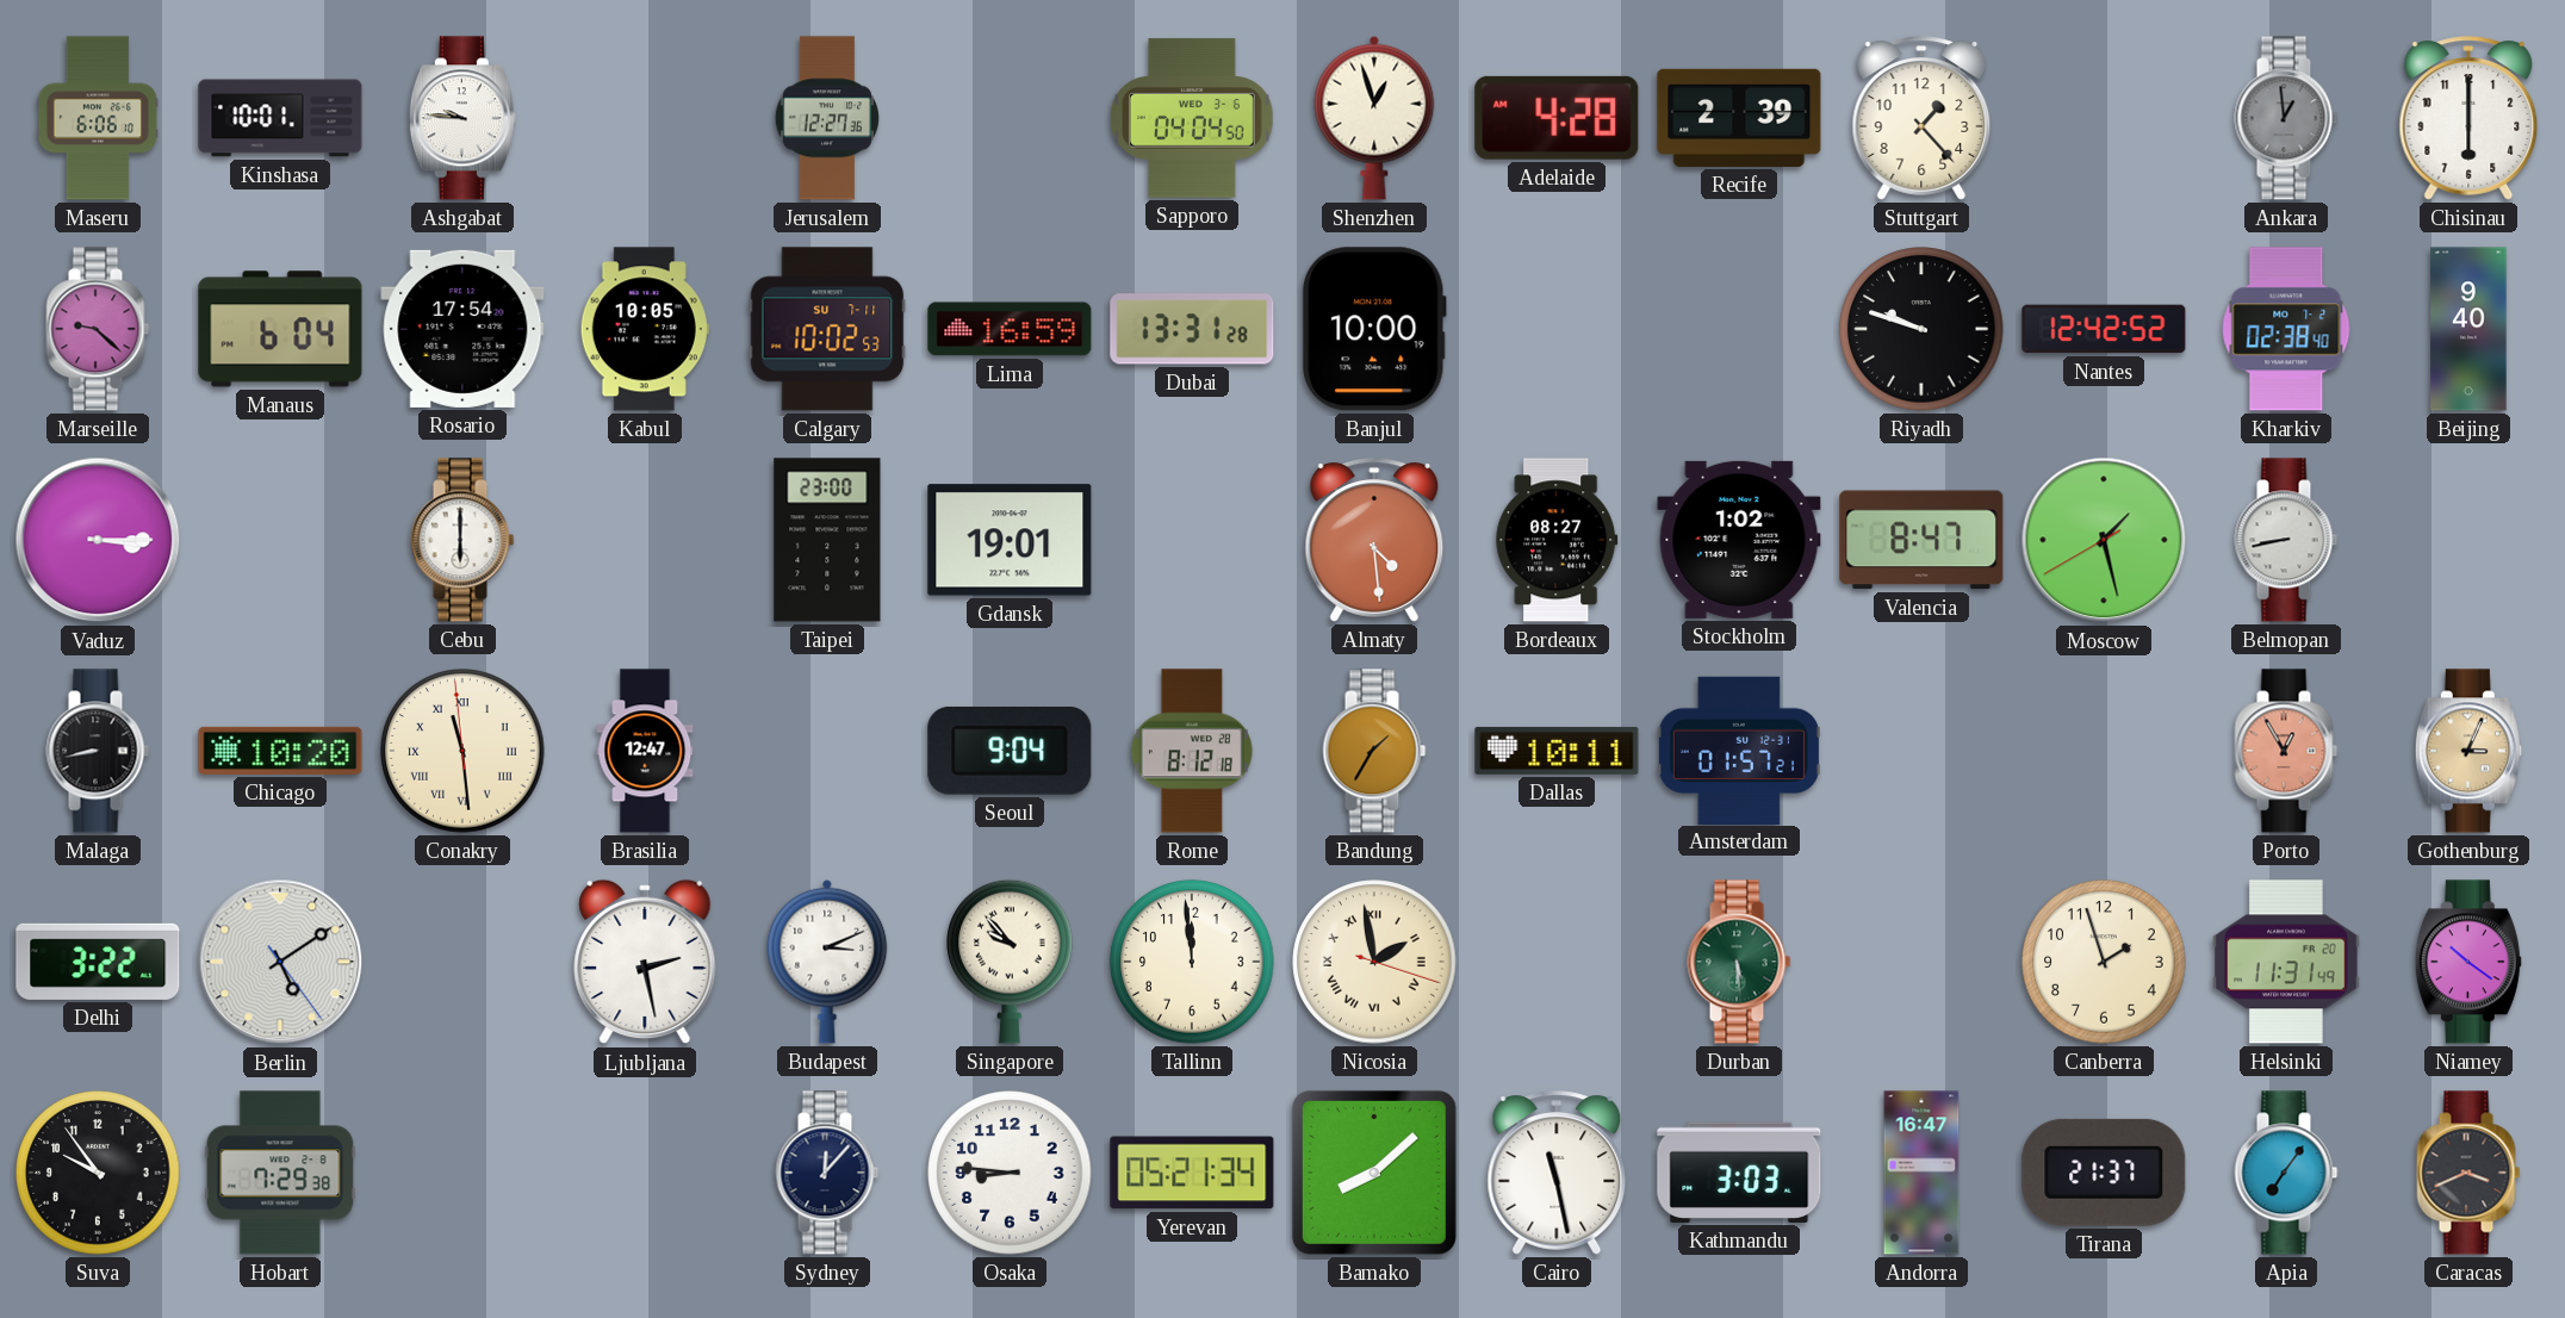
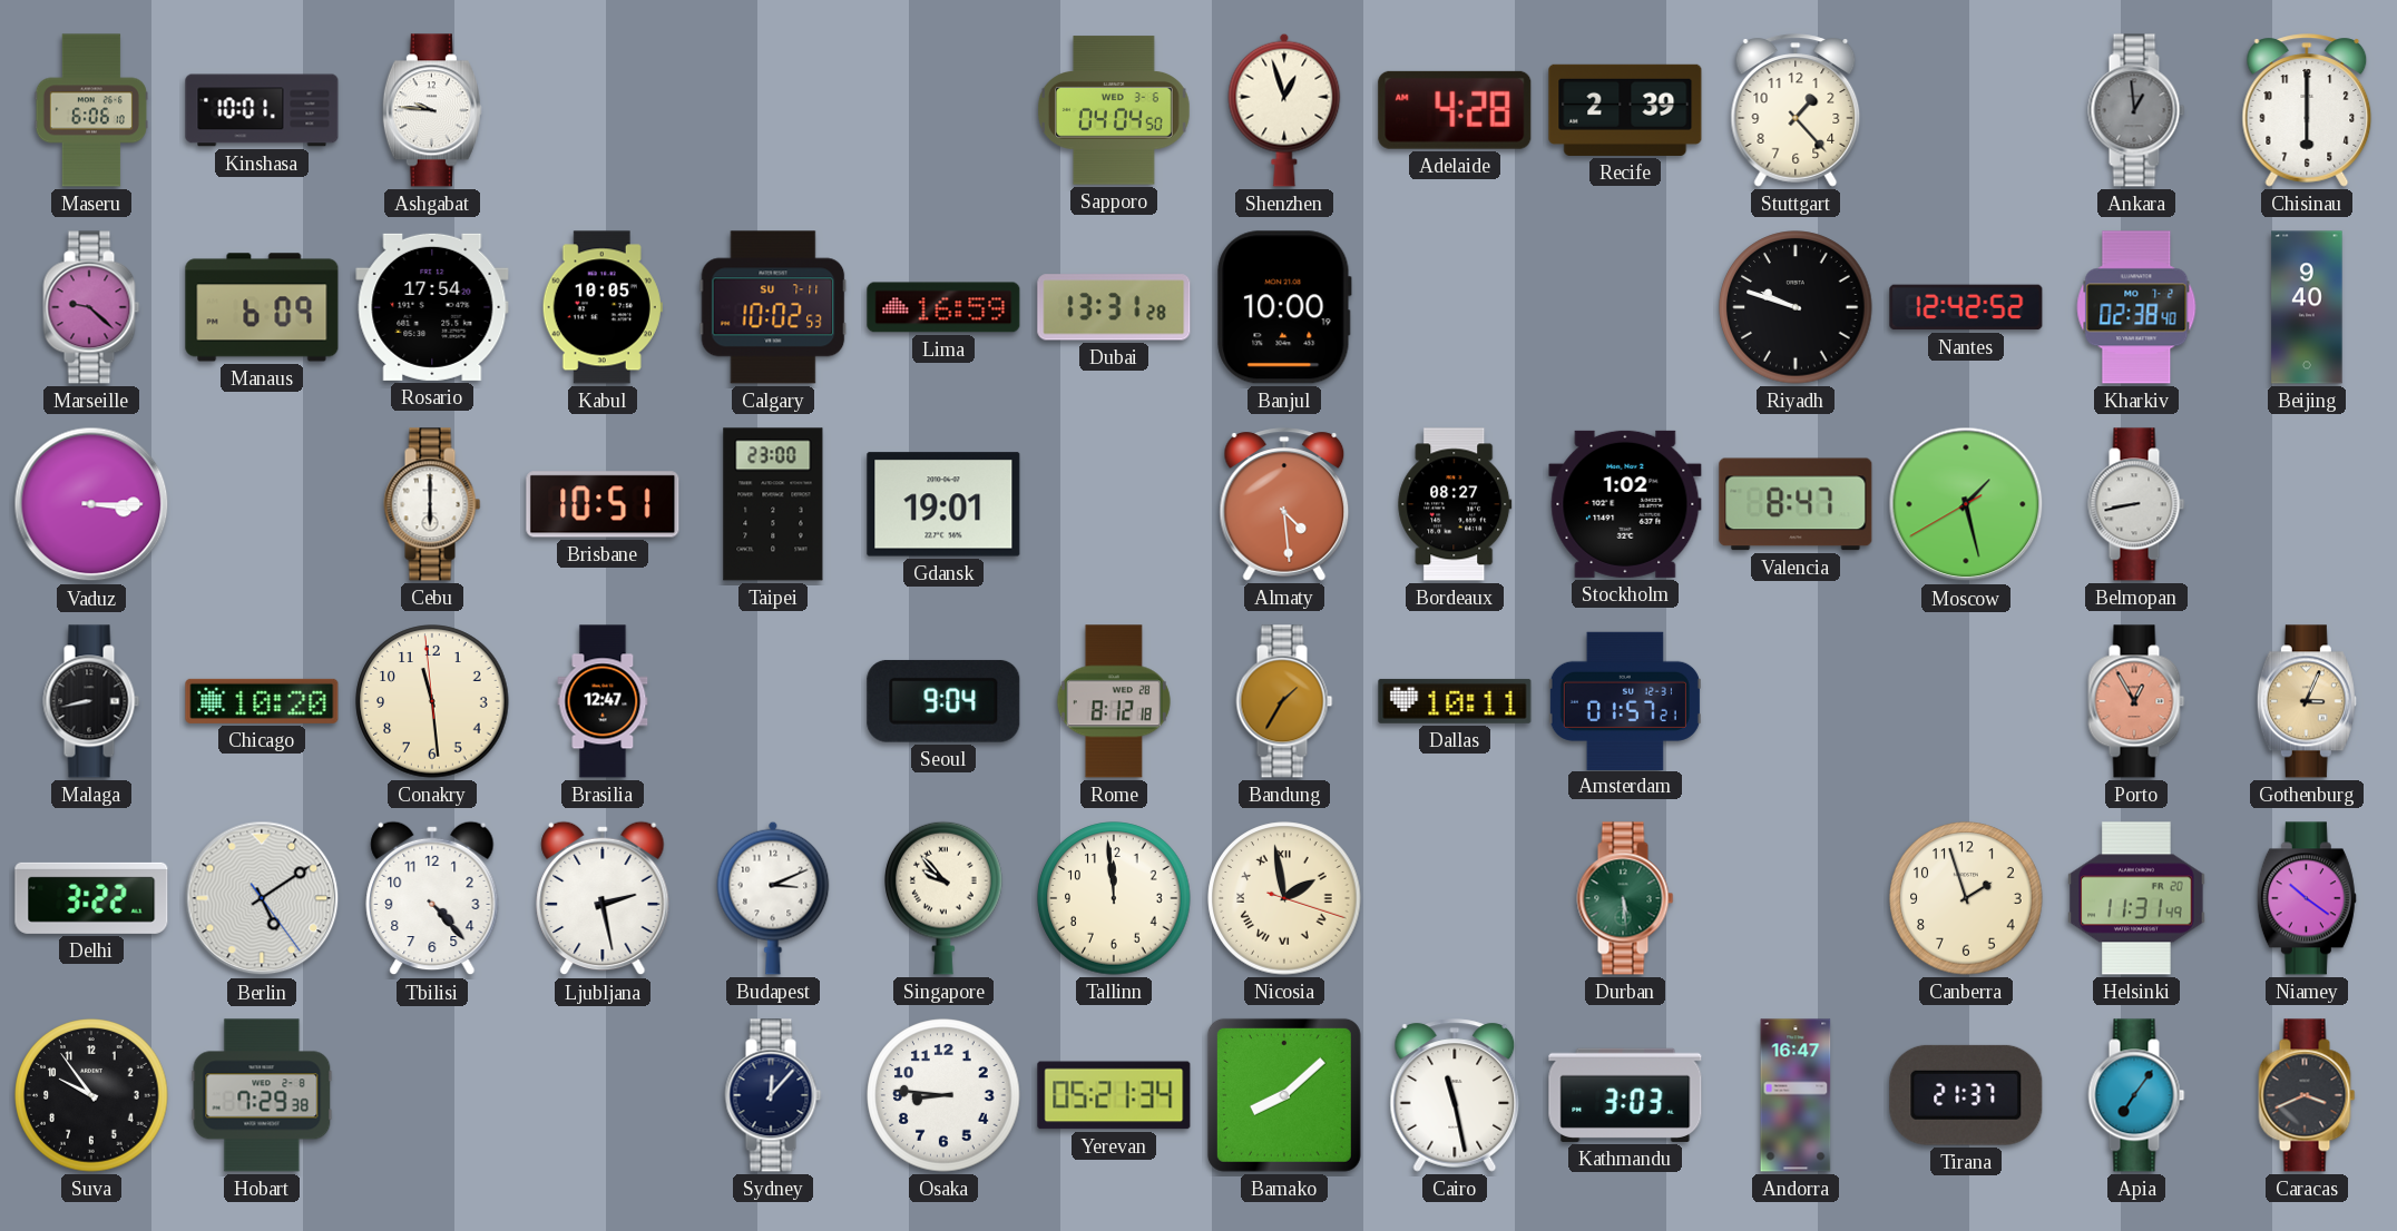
Jerusalem: 12:27 -> none (827, 118)
Manaus: 6:04 -> 6:09 (262, 307)
Brisbane: none -> 10:51 (603, 504)
Conakry numerals: Roman -> Arabic (432, 701)
Tbilisi: none -> 4:23 (432, 898)
